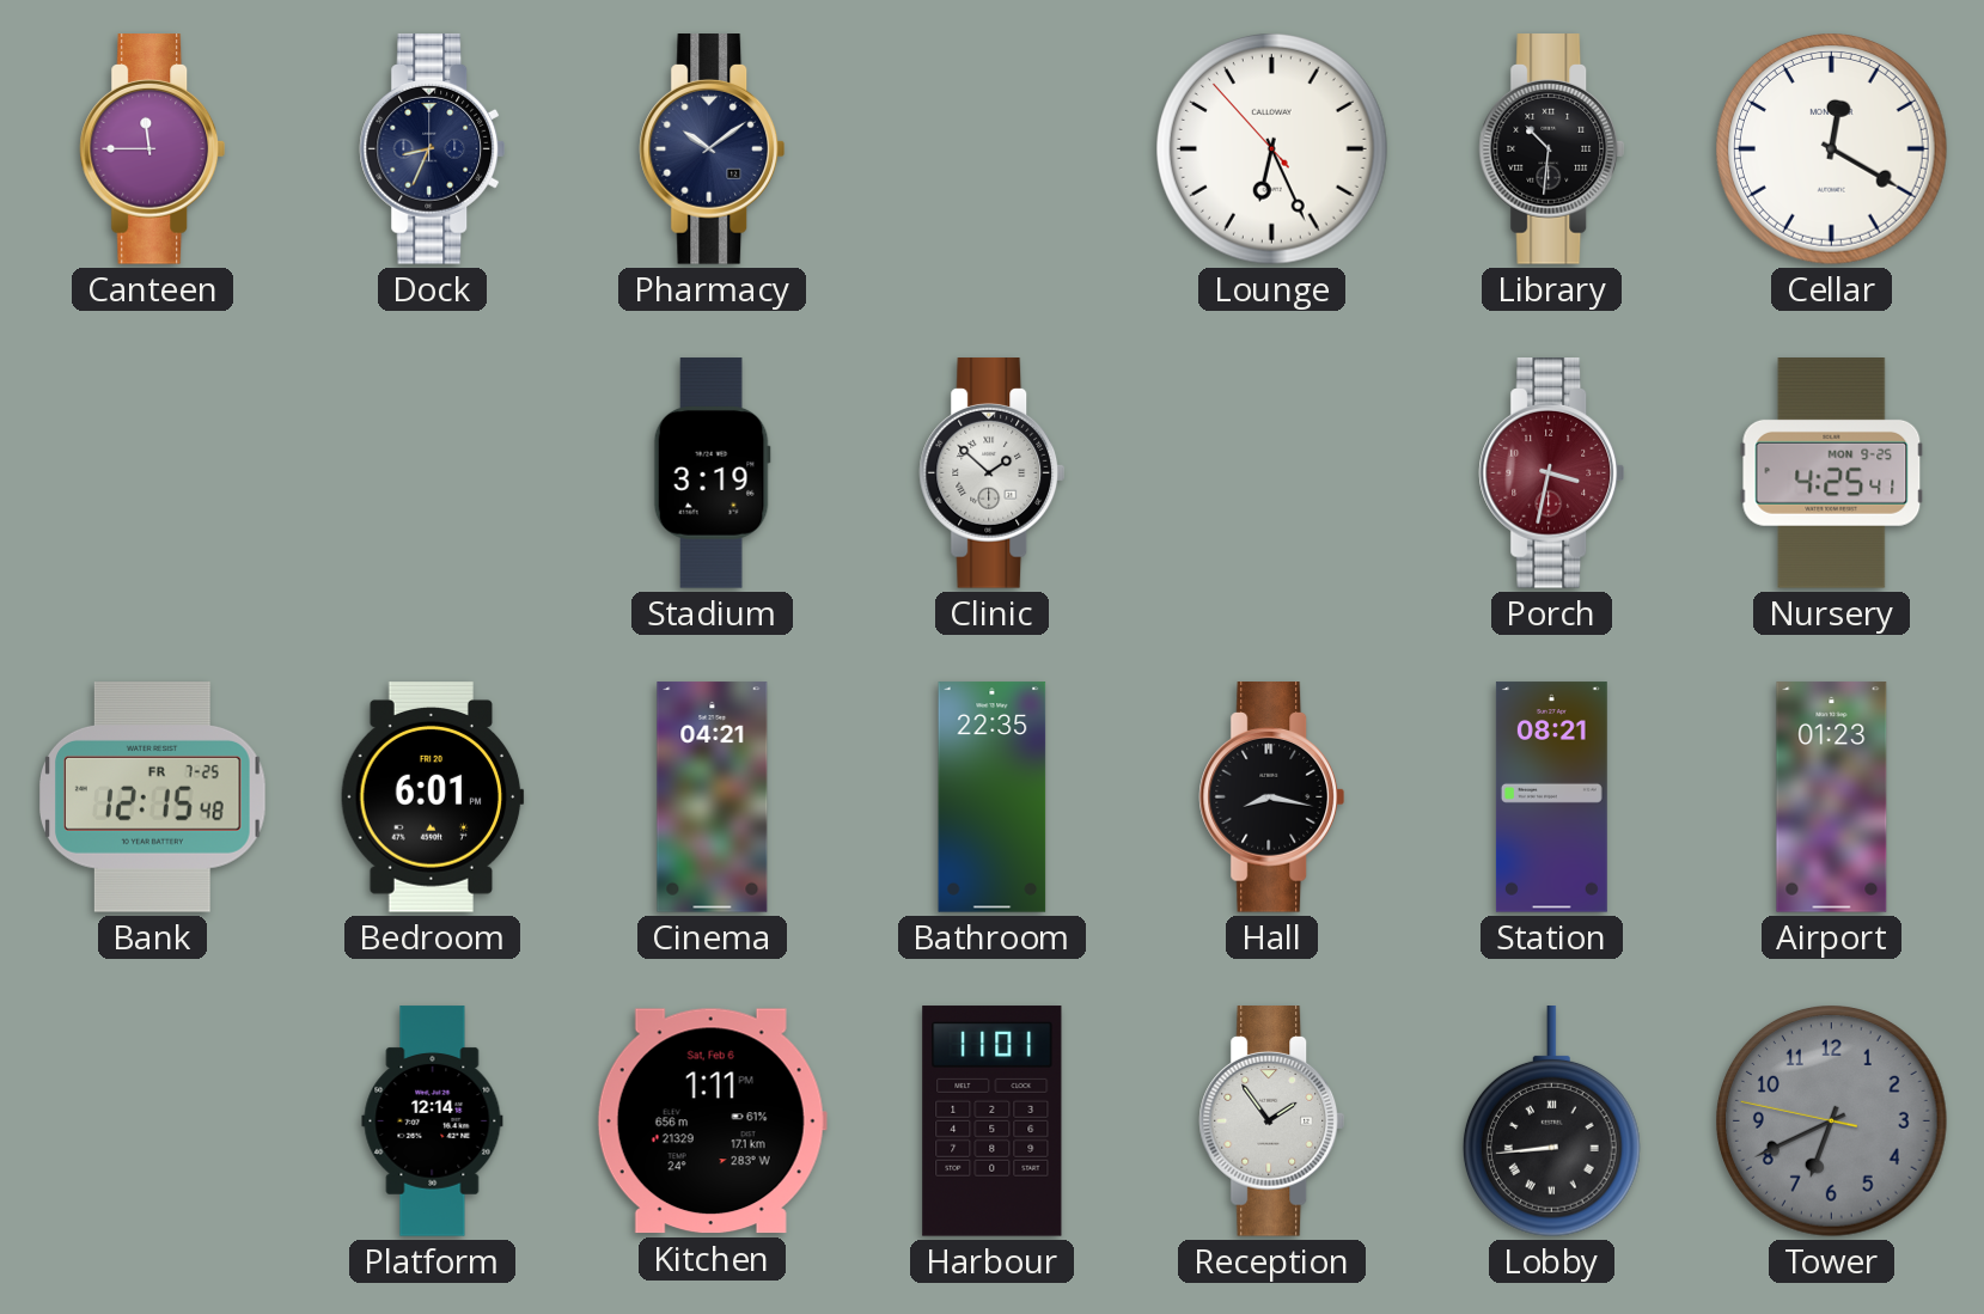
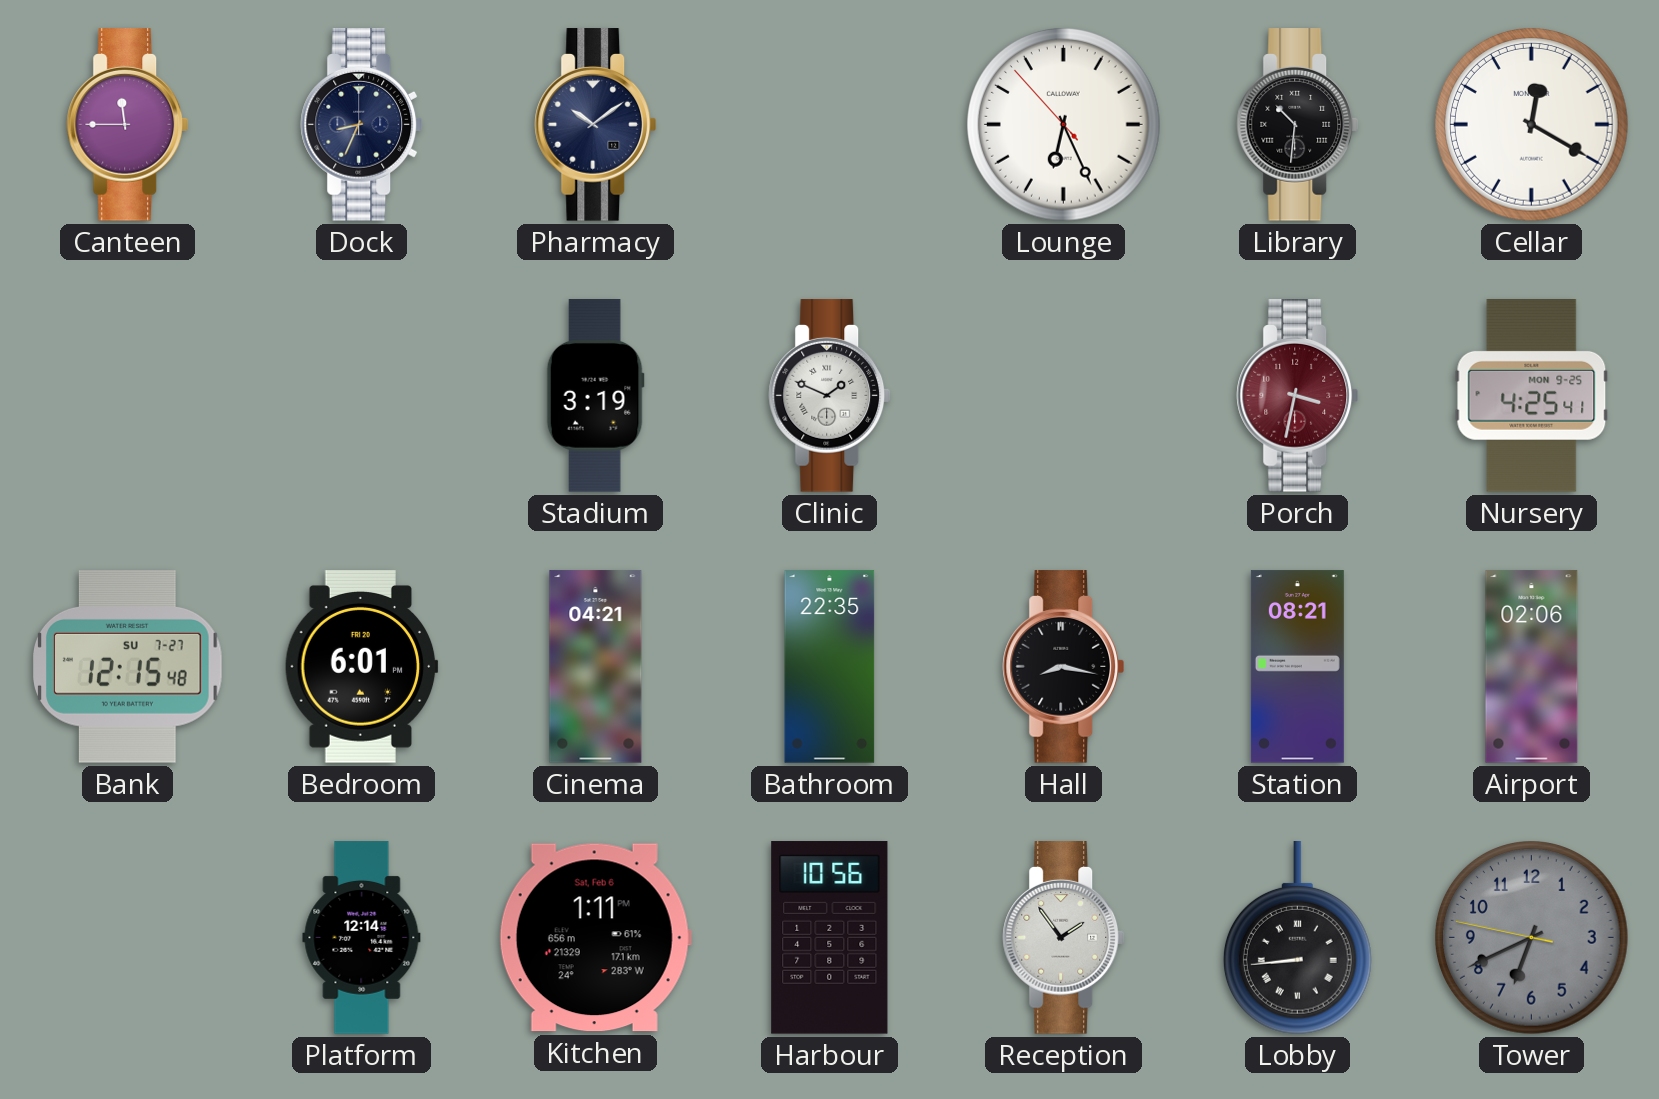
Clinic: 1:52 -> 1:49 (830, 396)
Bank date: FR 7-25 -> SU 7-27 (128, 667)
Airport: 01:23 -> 02:06 (1532, 667)
Harbour: 11:01 -> 10:56 (830, 938)
